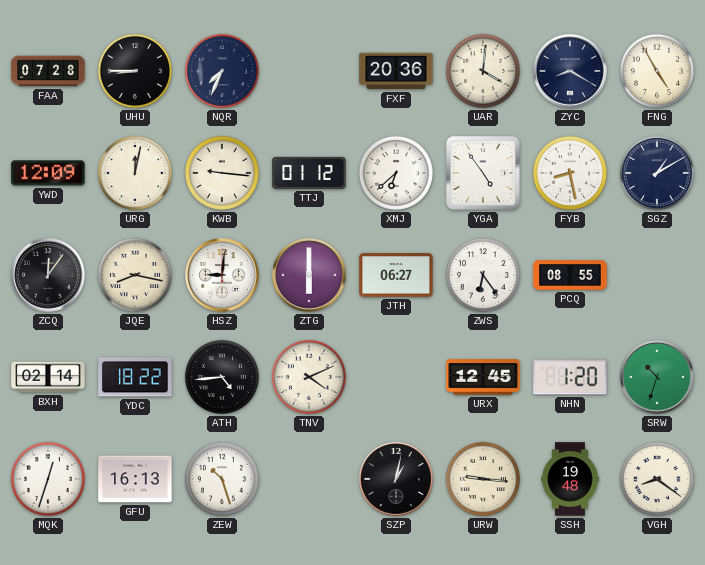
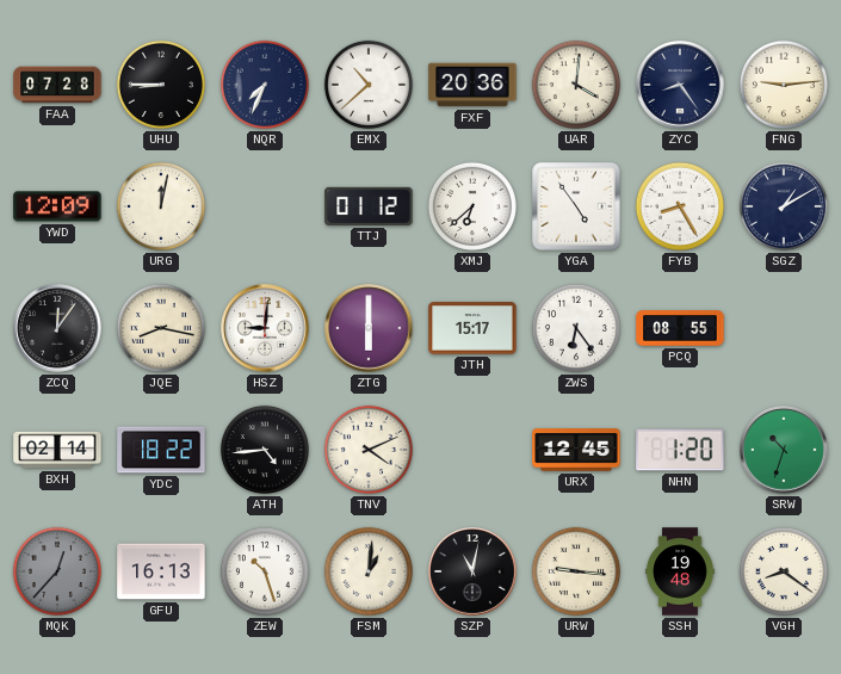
EMX: none -> 10:38 (369, 85)
ZYC: 8:20 -> 8:24 (680, 85)
FNG: 4:55 -> 9:14 (784, 85)
KWB: 9:16 -> none (222, 173)
FYB: 8:28 -> 8:25 (680, 206)
JTH: 06:27 -> 15:17 (472, 328)
MQK: 12:33 -> 12:37 (57, 571)
MQK dial: white -> grey (57, 571)
FSM: none -> 1:01 (369, 571)
SZP: 1:02 -> 11:02 (472, 571)
